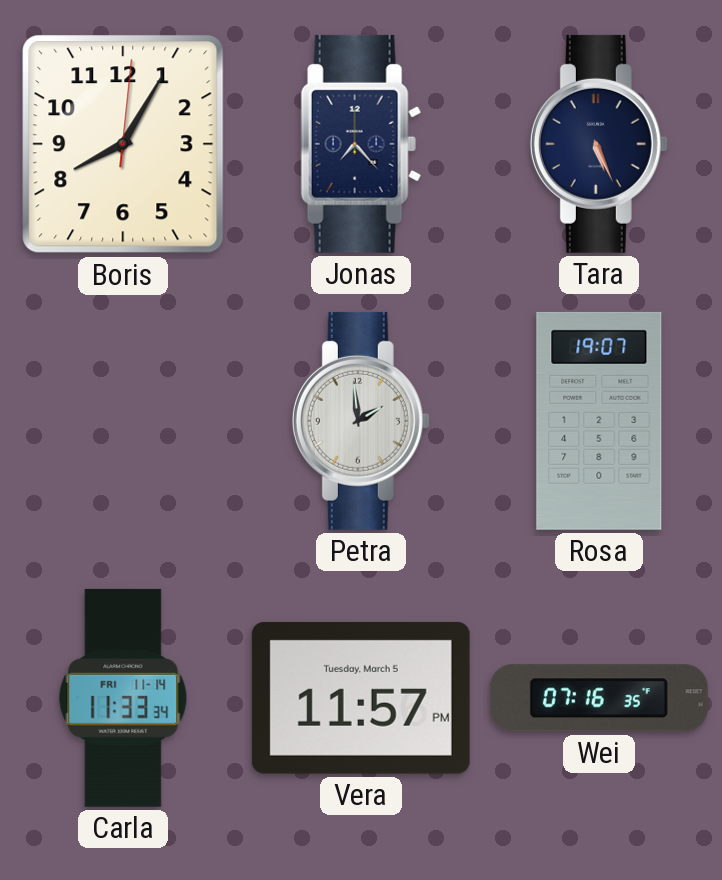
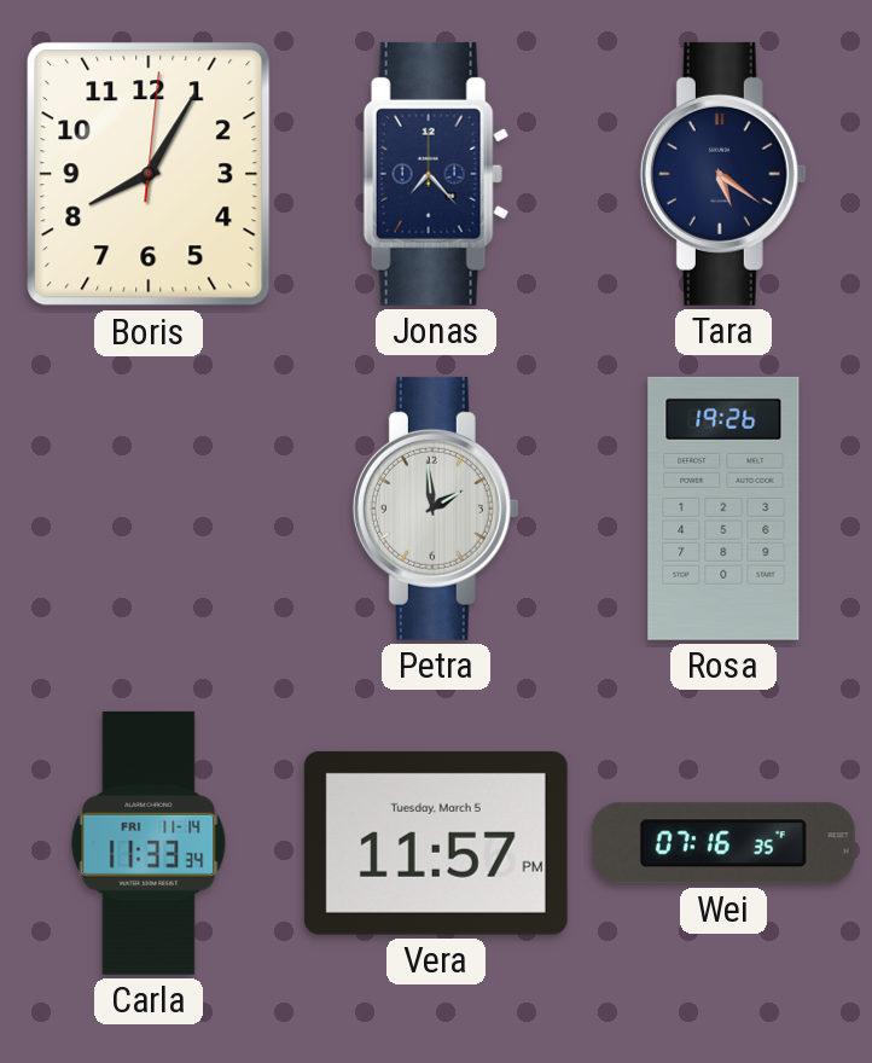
Tara: 5:26 -> 5:21 (723, 174)
Rosa: 19:07 -> 19:26 (723, 509)
